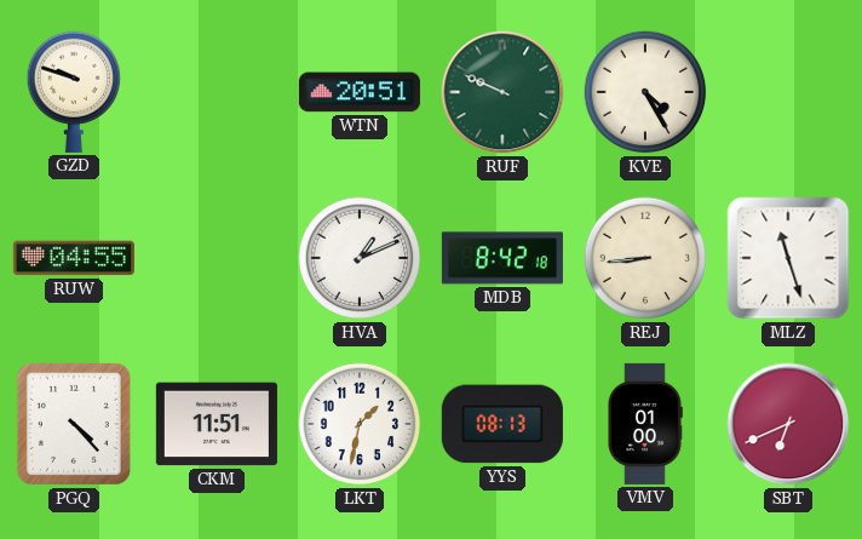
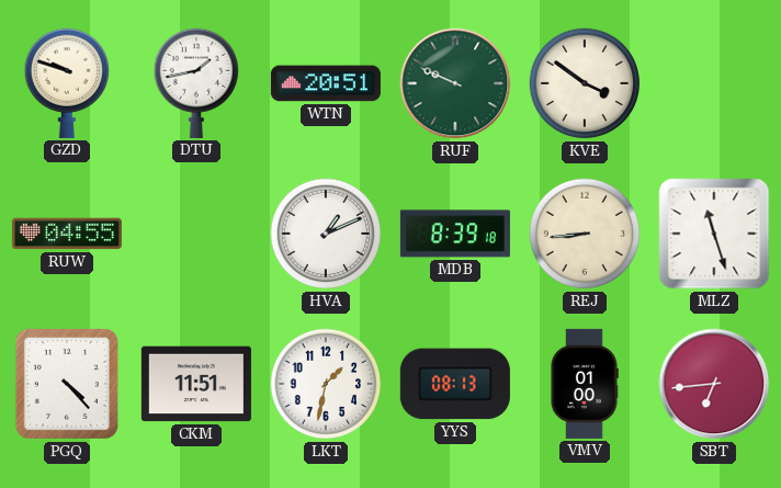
DTU: none -> 1:43 (195, 83)
KVE: 4:25 -> 3:51 (585, 83)
MDB: 8:42 -> 8:39 (455, 234)
SBT: 6:41 -> 6:44 (714, 384)
